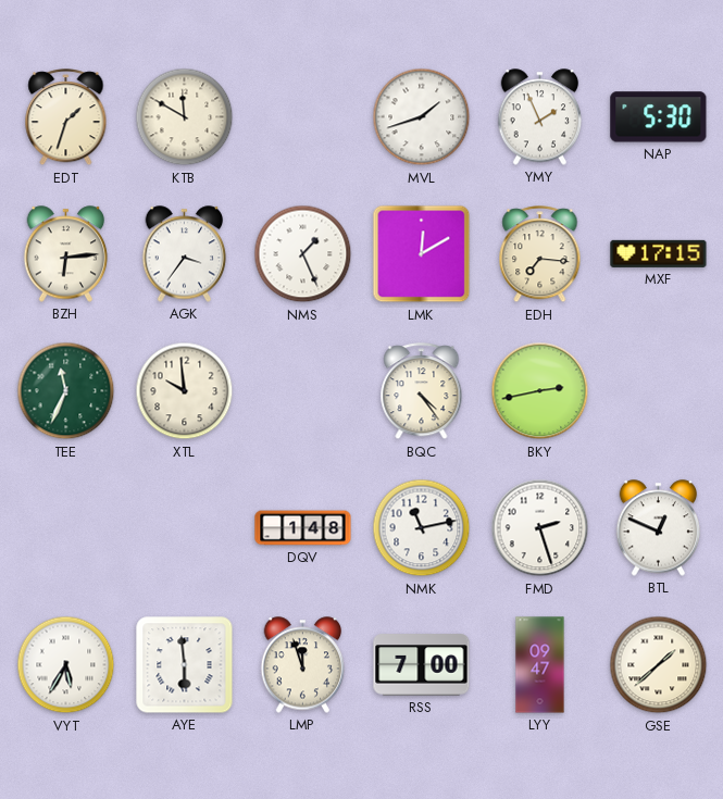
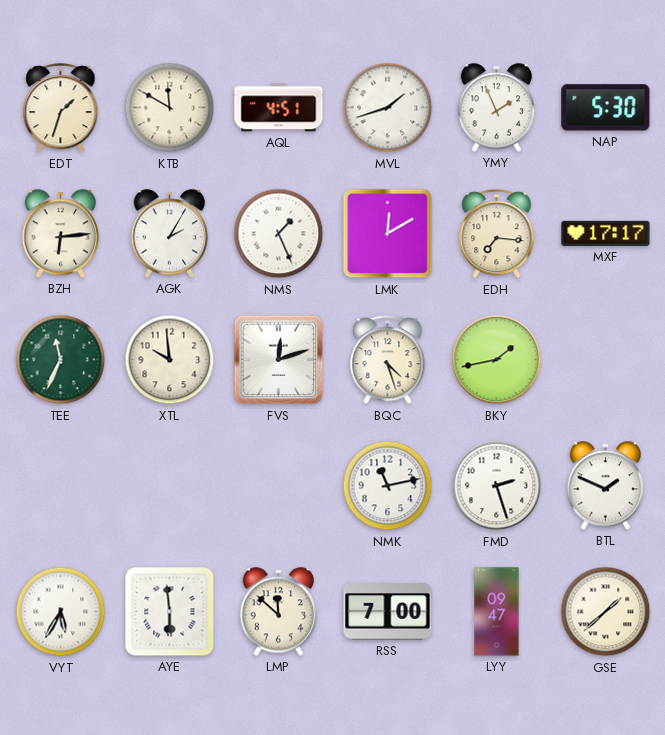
AQL: none -> 4:51 (279, 108)
AGK: 3:36 -> 2:05 (170, 234)
MXF: 17:15 -> 17:17 (606, 233)
FVS: none -> 12:12 (279, 360)
BQC: 4:24 -> 4:27 (388, 360)
BKY: 2:43 -> 1:43 (497, 360)
DQV: 1:48 -> none (303, 528)
BTL: 12:49 -> 1:49 (606, 486)
LMP: 11:57 -> 11:52 (279, 612)
